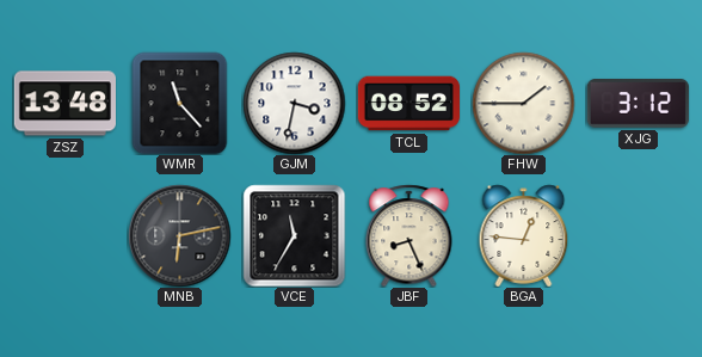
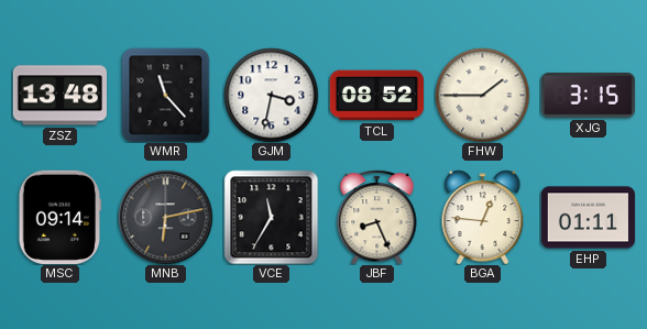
XJG: 3:12 -> 3:15 (588, 95)
MSC: none -> 09:14 (61, 217)
EHP: none -> 01:11 (588, 218)
